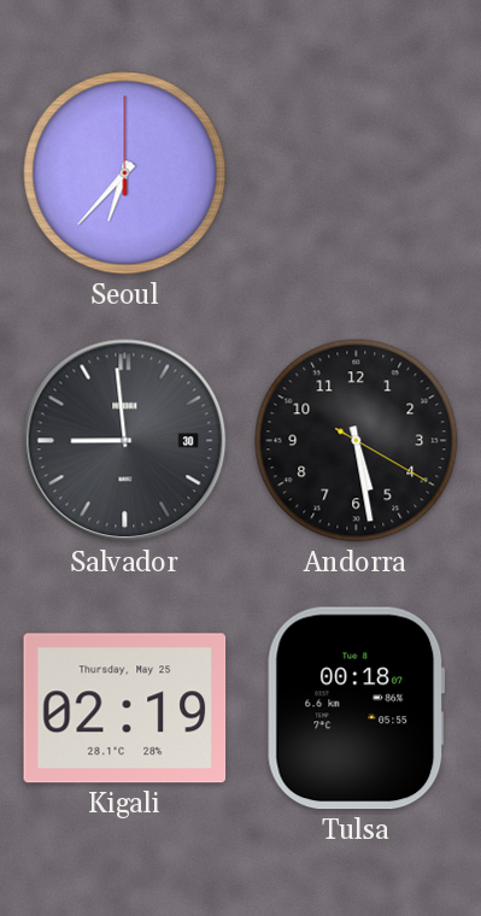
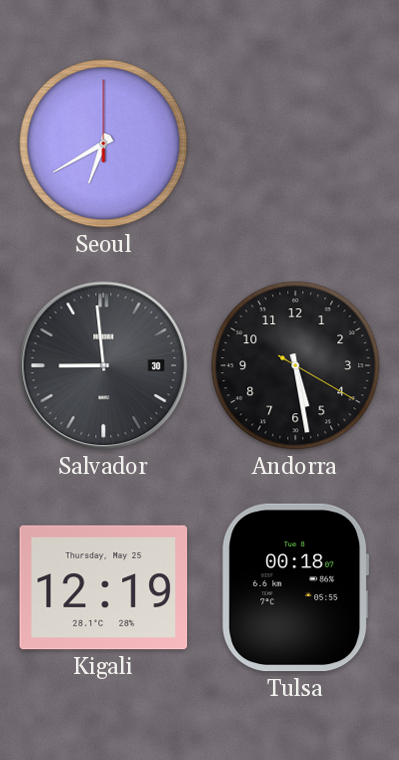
Seoul: 6:37 -> 6:40 (104, 144)
Kigali: 02:19 -> 12:19 (104, 588)
